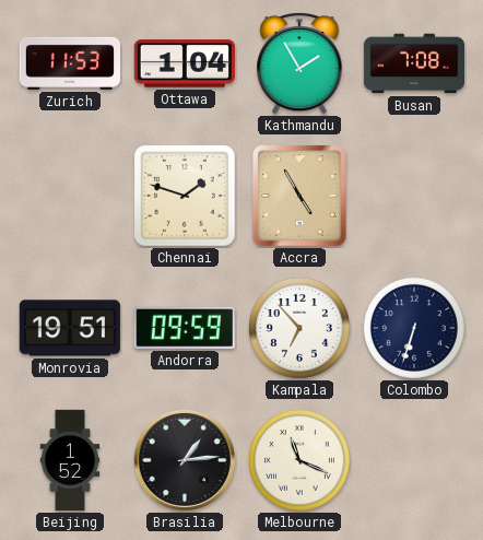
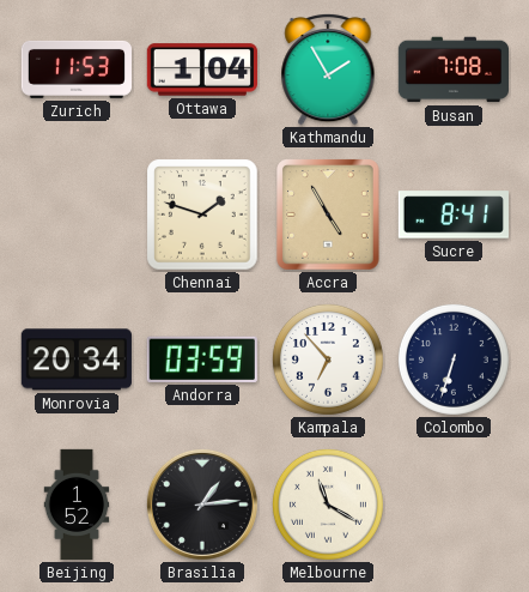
Sucre: none -> 8:41 (452, 215)
Monrovia: 19:51 -> 20:34 (77, 360)
Andorra: 09:59 -> 03:59 (202, 360)
Melbourne: 11:19 -> 11:20 (328, 505)
